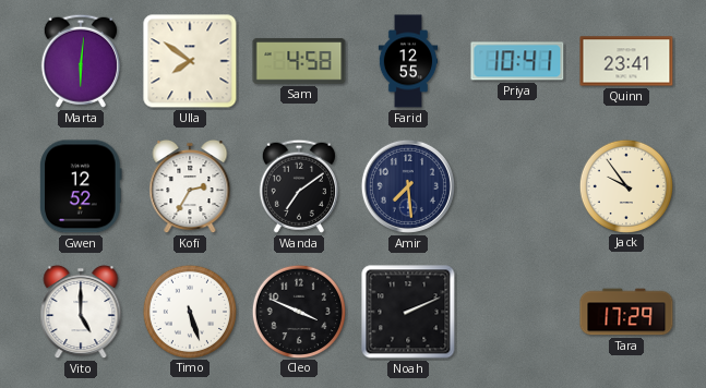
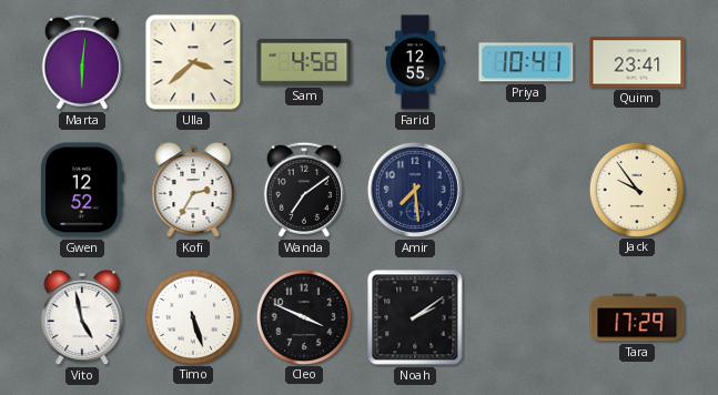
Ulla: 7:51 -> 3:38 (193, 62)
Vito: 5:00 -> 4:58 (82, 317)
Noah: 2:11 -> 2:09 (415, 317)
